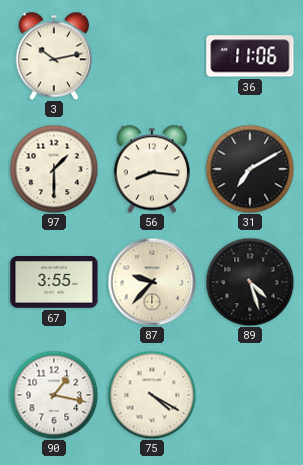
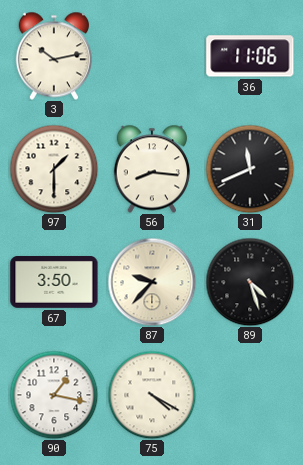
31: 7:10 -> 11:41 (250, 169)
67: 3:55 -> 3:50 (54, 283)
